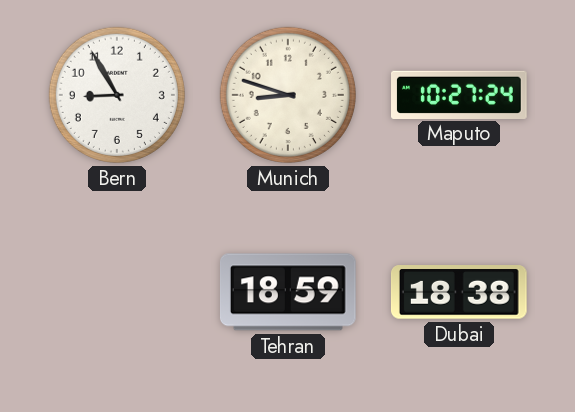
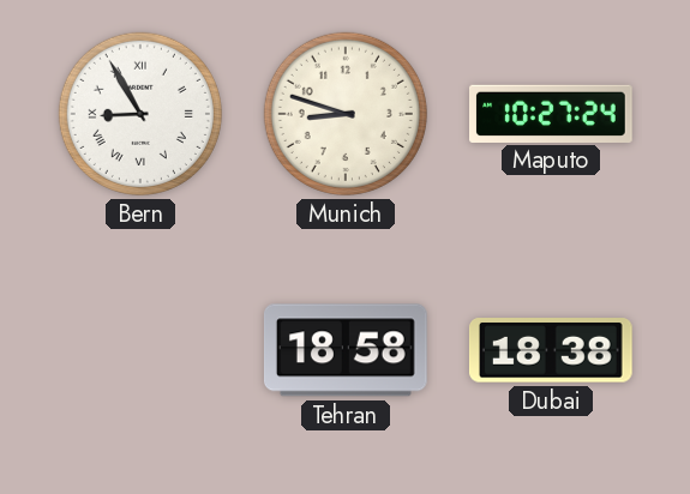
Bern numerals: Arabic -> Roman (140, 114)
Tehran: 18:59 -> 18:58 (346, 350)
